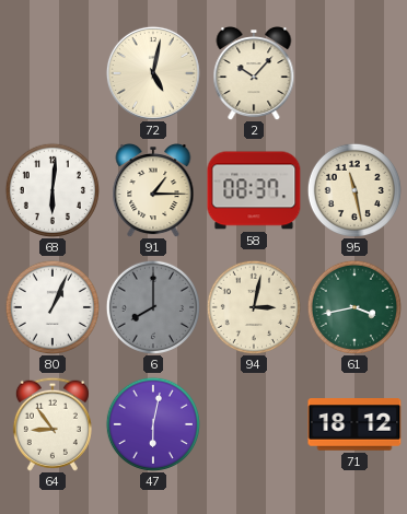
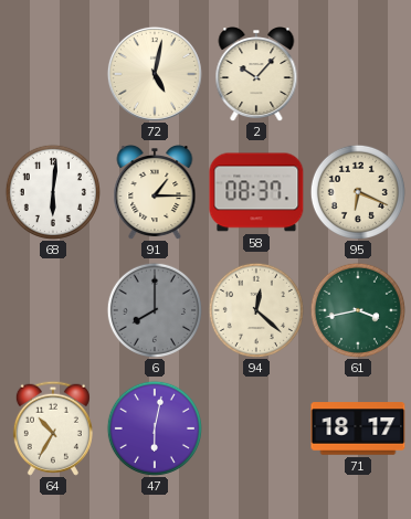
95: 11:28 -> 6:19 (358, 192)
80: 1:04 -> none (53, 307)
94: 3:02 -> 12:22 (256, 310)
64: 8:54 -> 10:35 (53, 428)
71: 18:12 -> 18:17 (358, 428)
